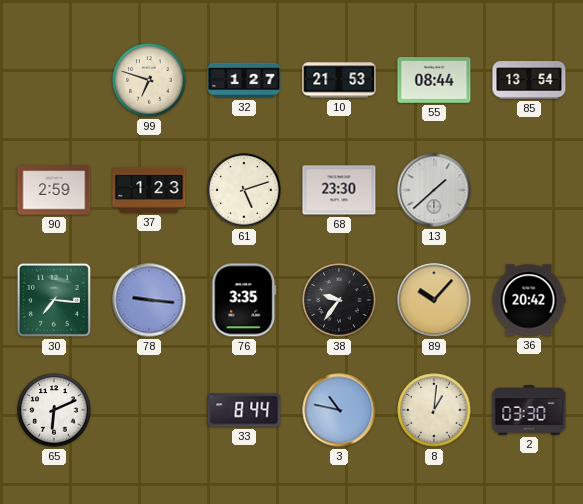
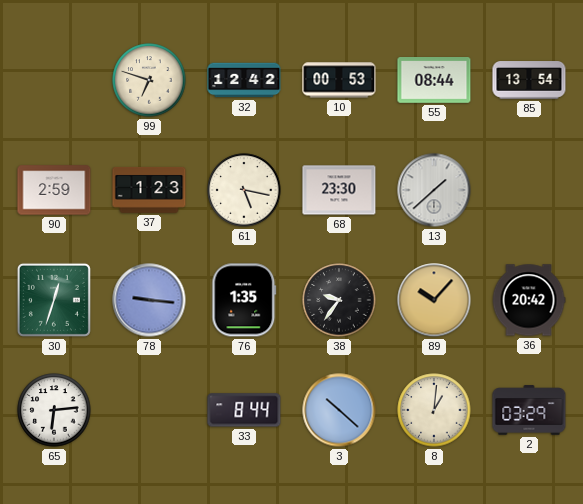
32: 1:27 -> 12:42 (244, 80)
10: 21:53 -> 00:53 (339, 80)
61: 5:12 -> 5:17 (244, 190)
30: 7:16 -> 12:33 (54, 300)
76: 3:35 -> 1:35 (244, 300)
65: 6:11 -> 6:14 (54, 410)
3: 10:47 -> 10:22 (339, 410)
2: 03:30 -> 03:29 (529, 410)
